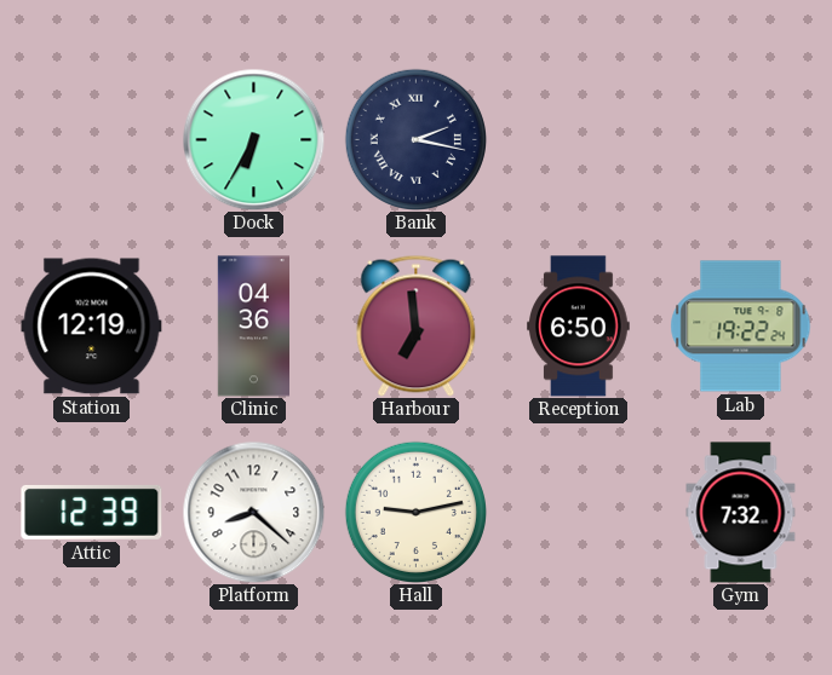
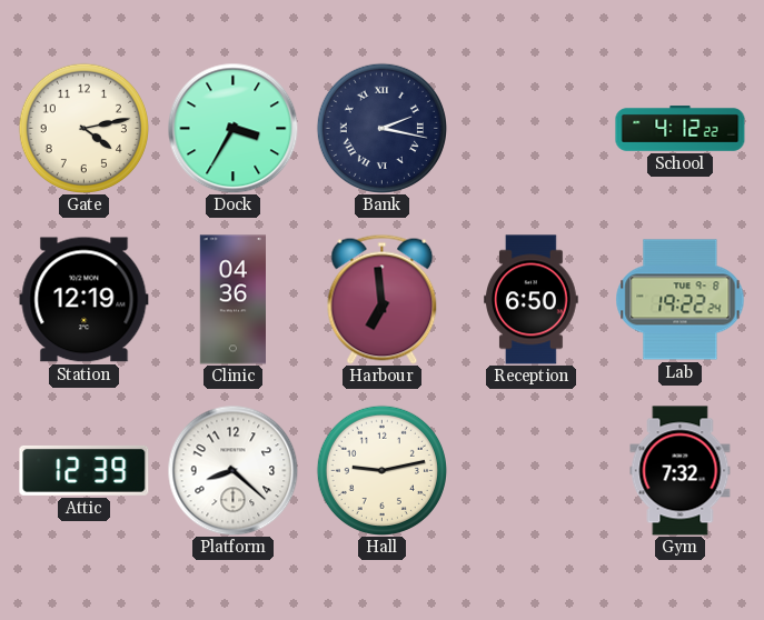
Gate: none -> 4:13 (83, 128)
Dock: 6:35 -> 3:35 (232, 128)
School: none -> 4:12 (681, 129)
